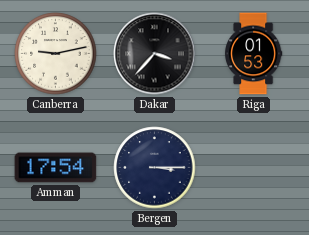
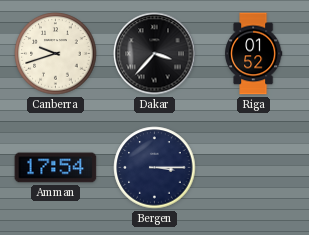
Canberra: 9:13 -> 9:42 (56, 54)
Riga: 01:53 -> 01:52 (253, 54)
